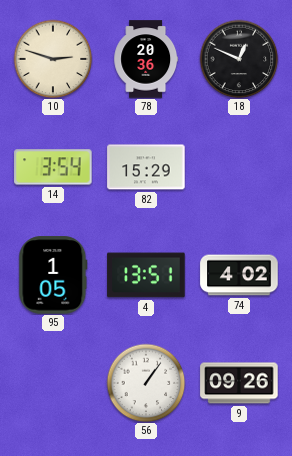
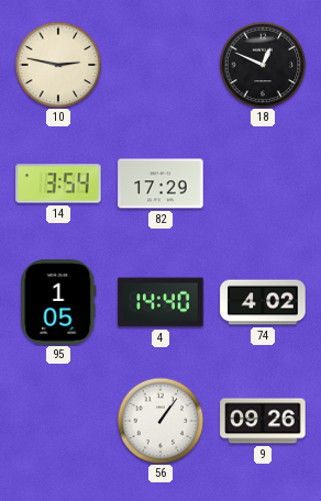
10: 2:48 -> 2:47 (58, 65)
78: 20:36 -> none (146, 59)
82: 15:29 -> 17:29 (160, 183)
4: 13:51 -> 14:40 (160, 302)
